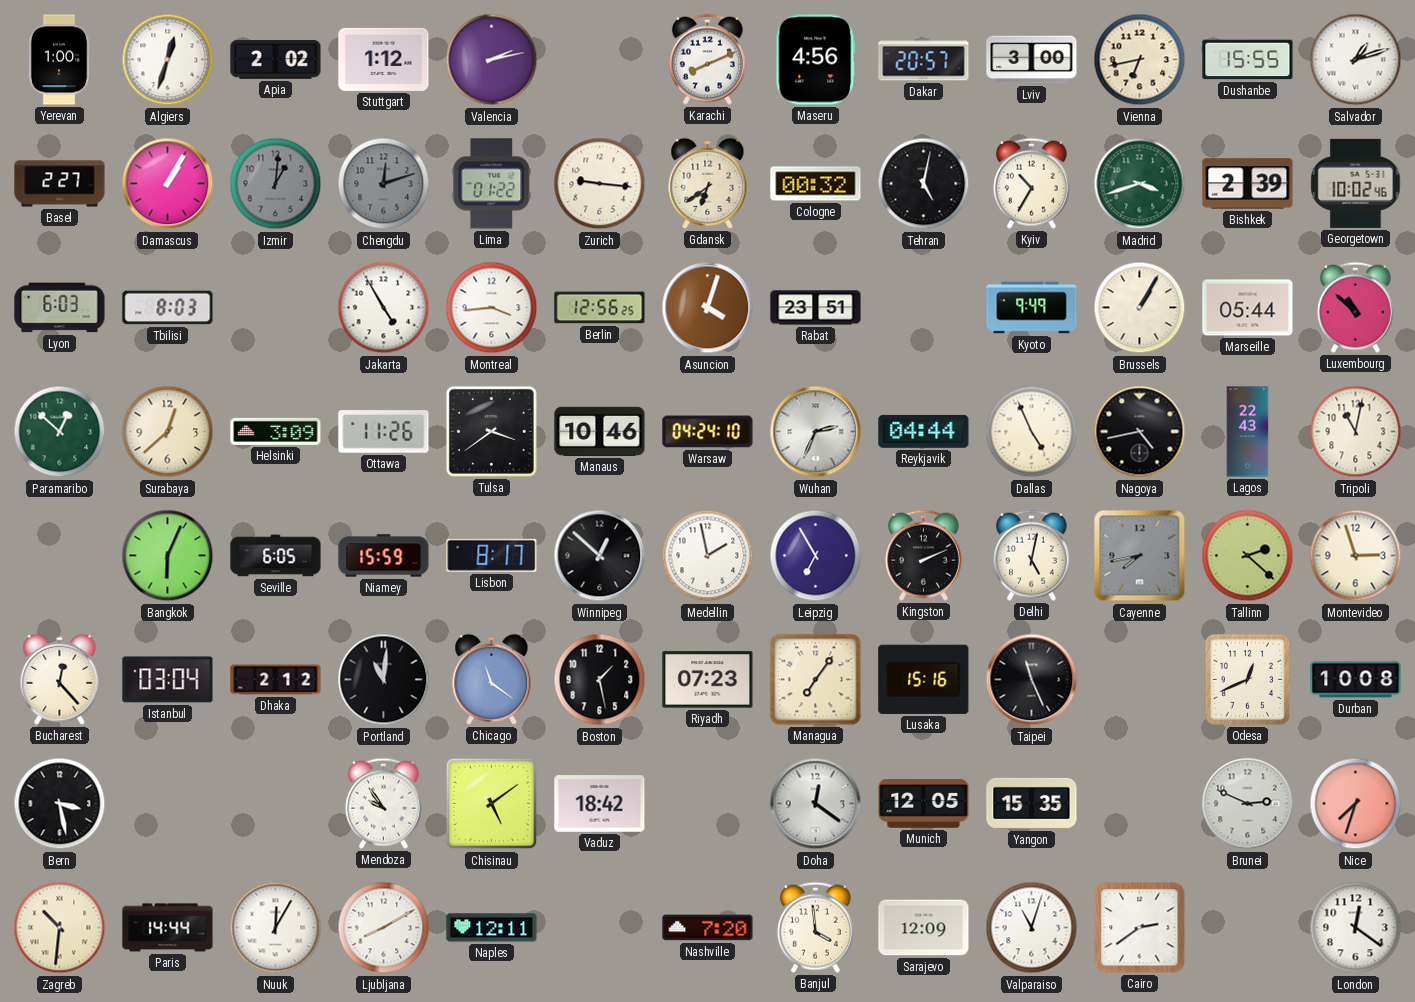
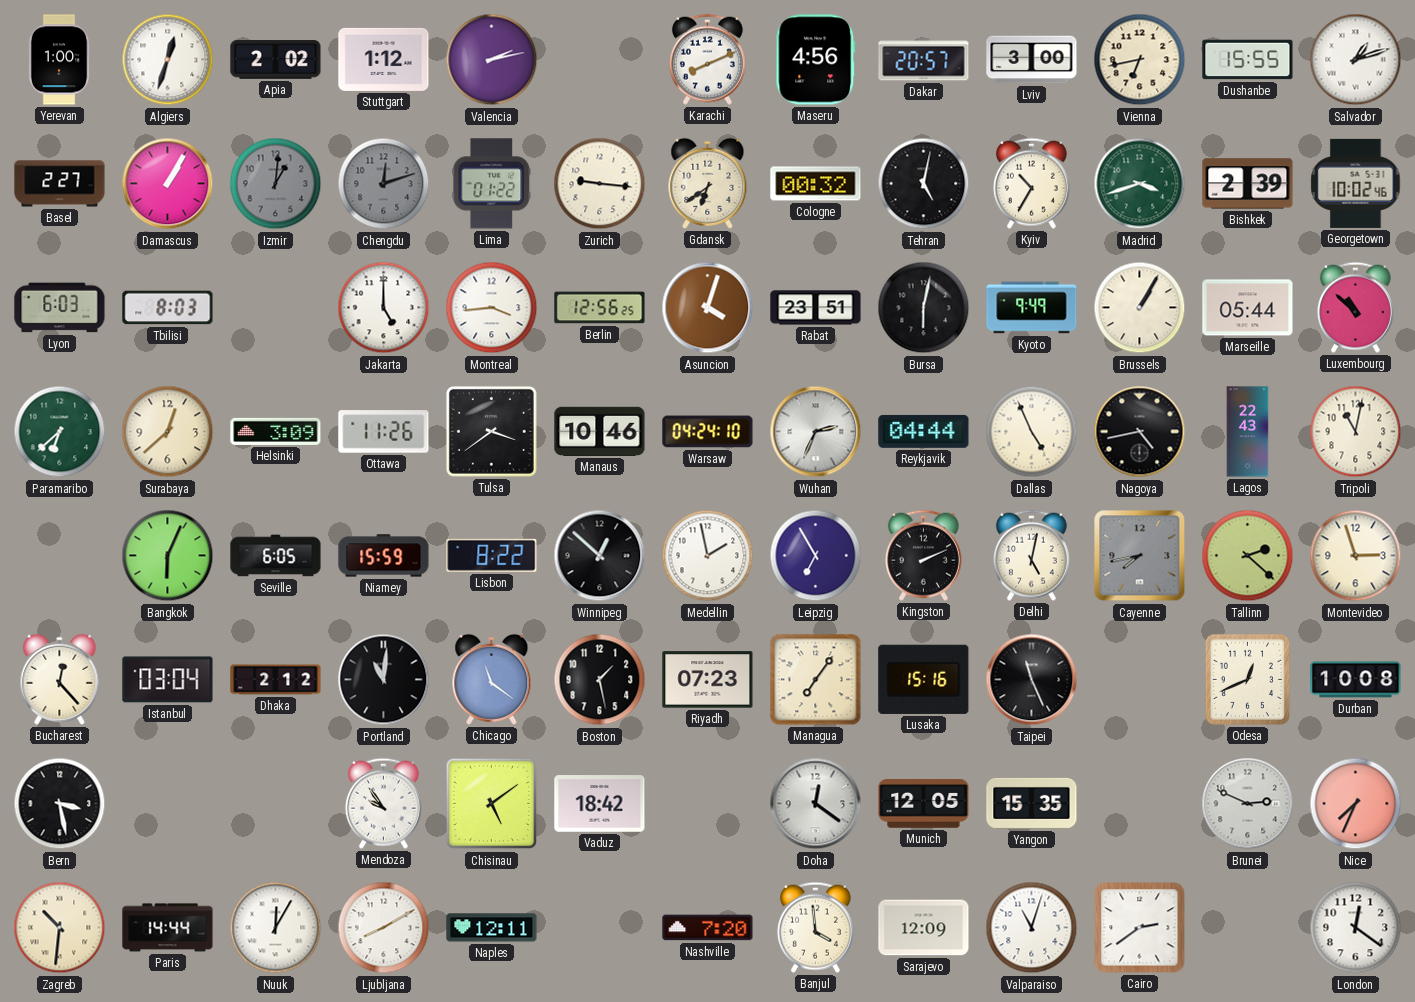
Jakarta: 4:55 -> 5:00 (384, 308)
Bursa: none -> 6:02 (924, 308)
Paramaribo: 12:52 -> 6:38 (60, 432)
Lisbon: 8:17 -> 8:22 (492, 555)
Nice: 7:33 -> 7:34 (1356, 804)
